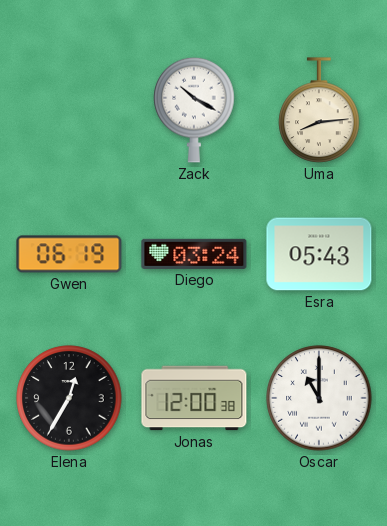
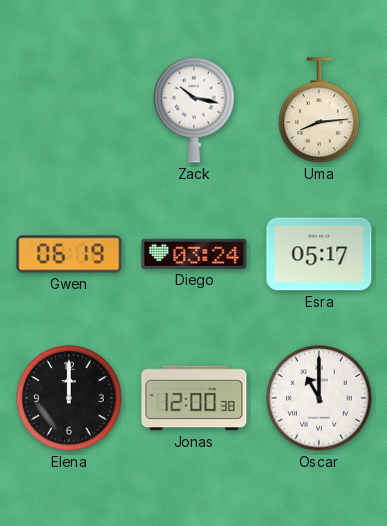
Zack: 10:20 -> 10:17 (194, 110)
Esra: 05:43 -> 05:17 (319, 254)
Elena: 12:35 -> 12:00 (69, 398)
